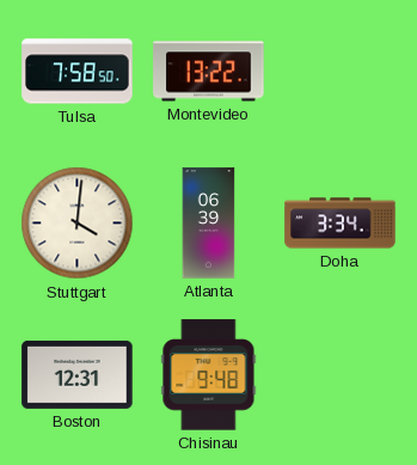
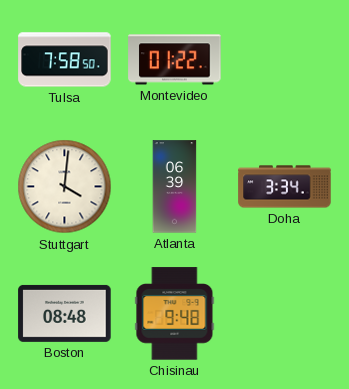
Montevideo: 13:22 -> 01:22 (175, 60)
Boston: 12:31 -> 08:48 (65, 313)
